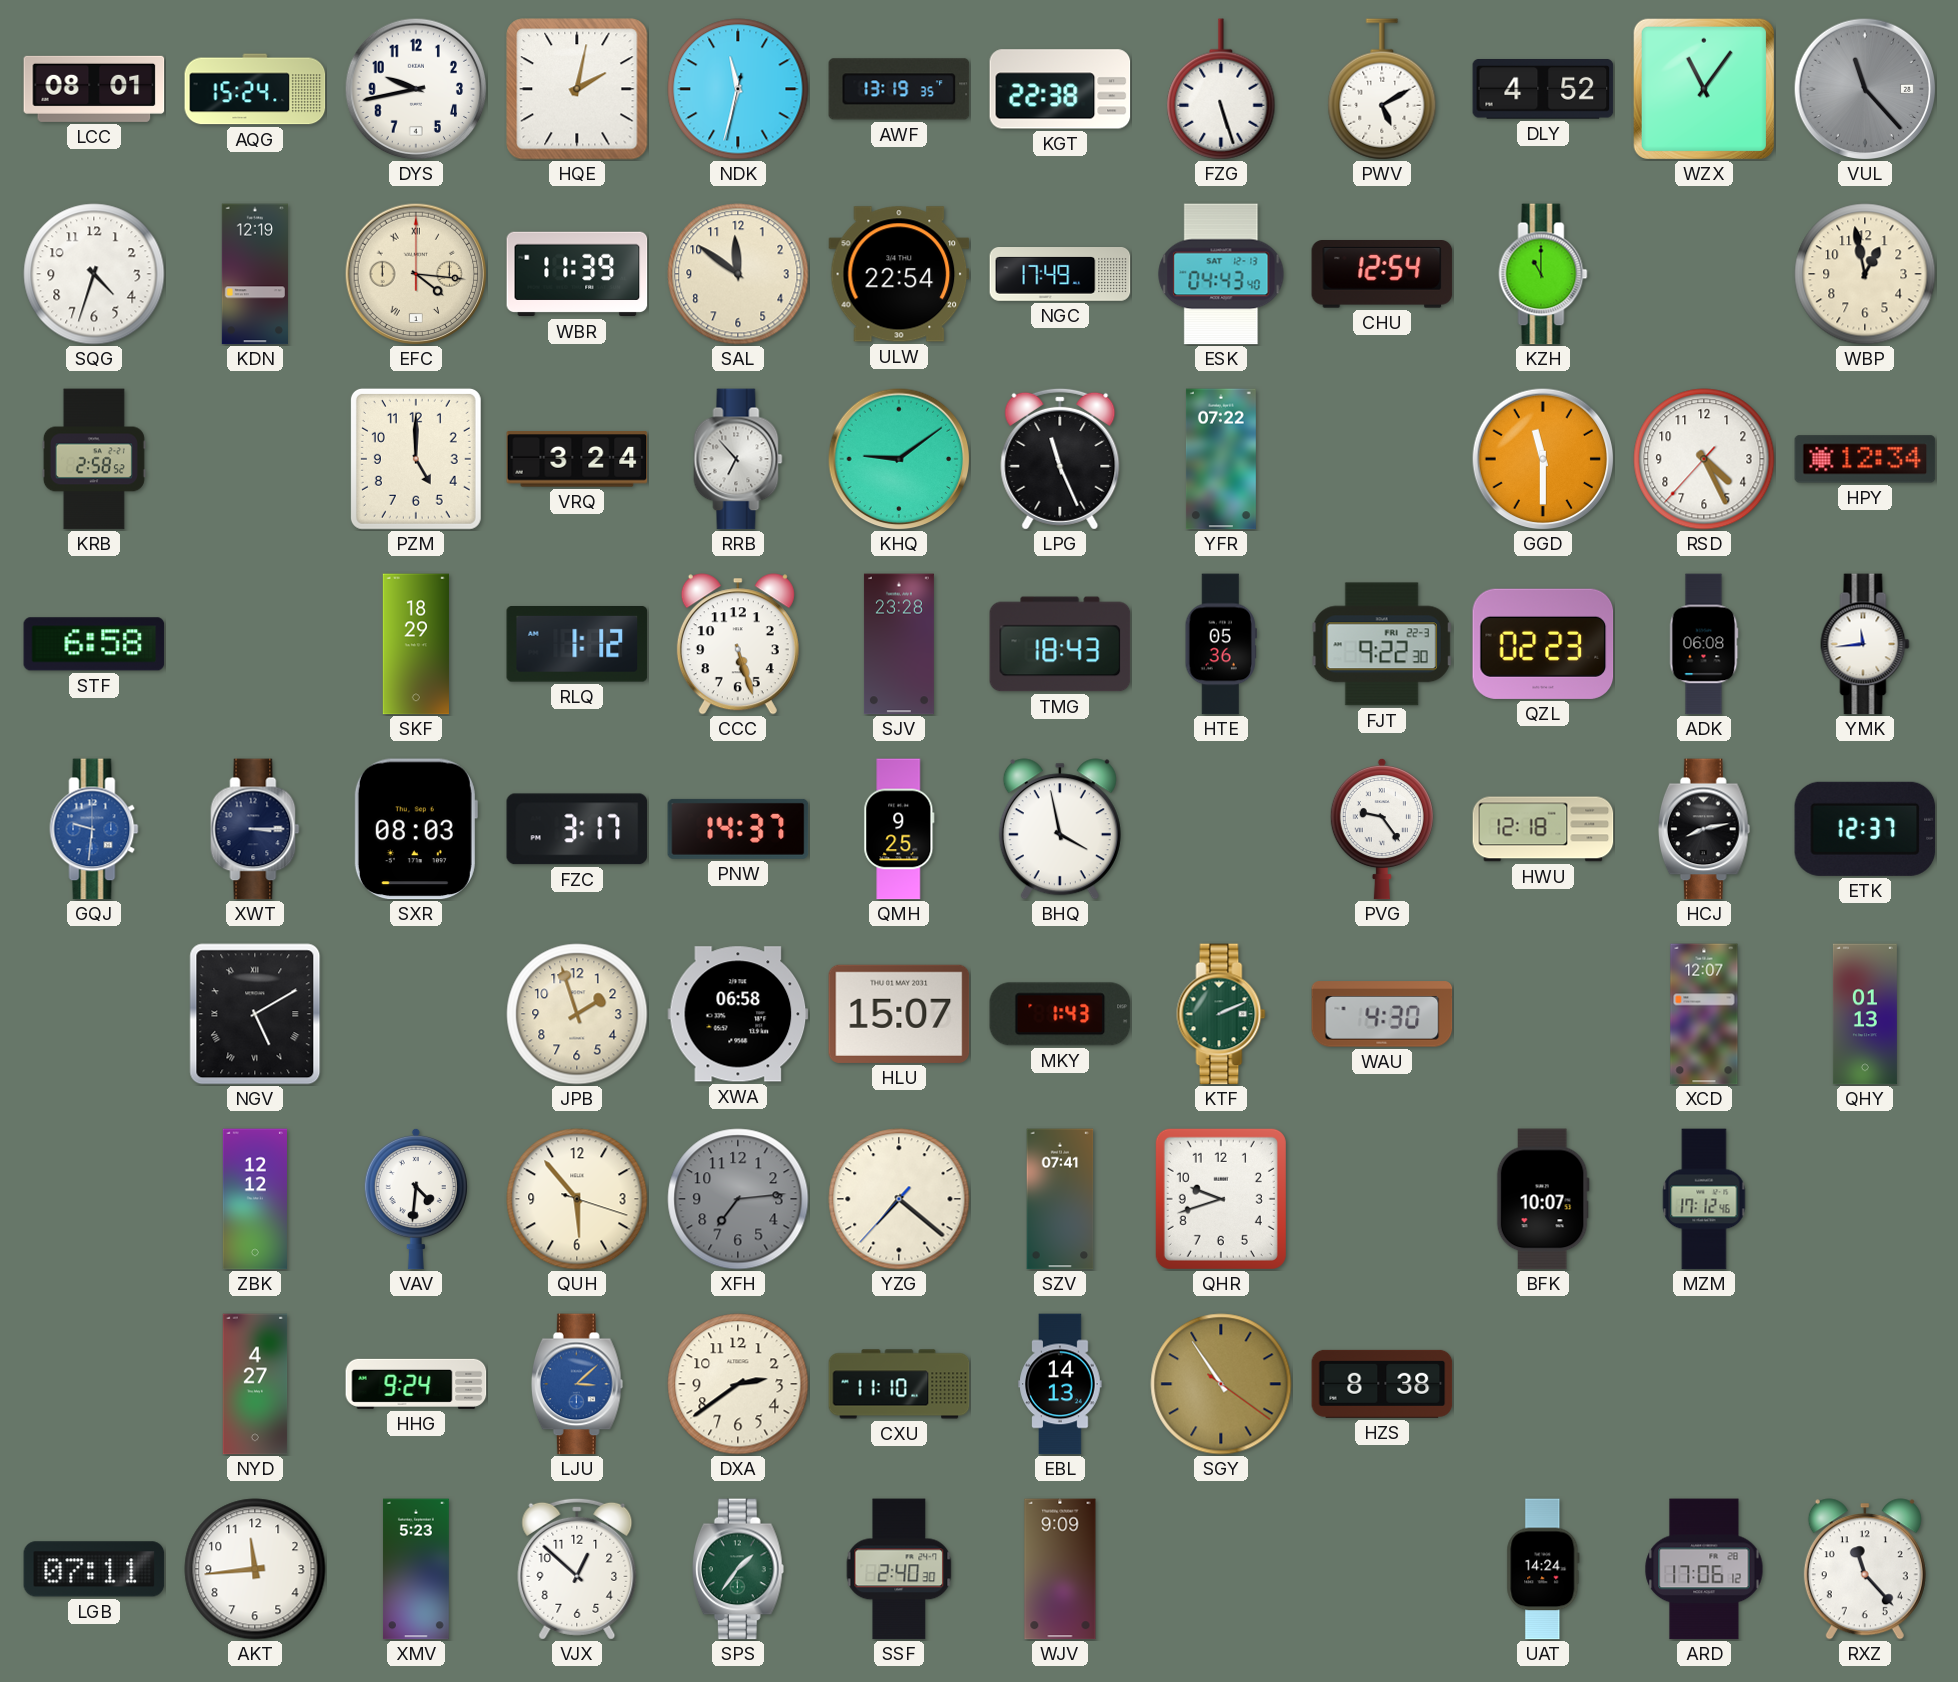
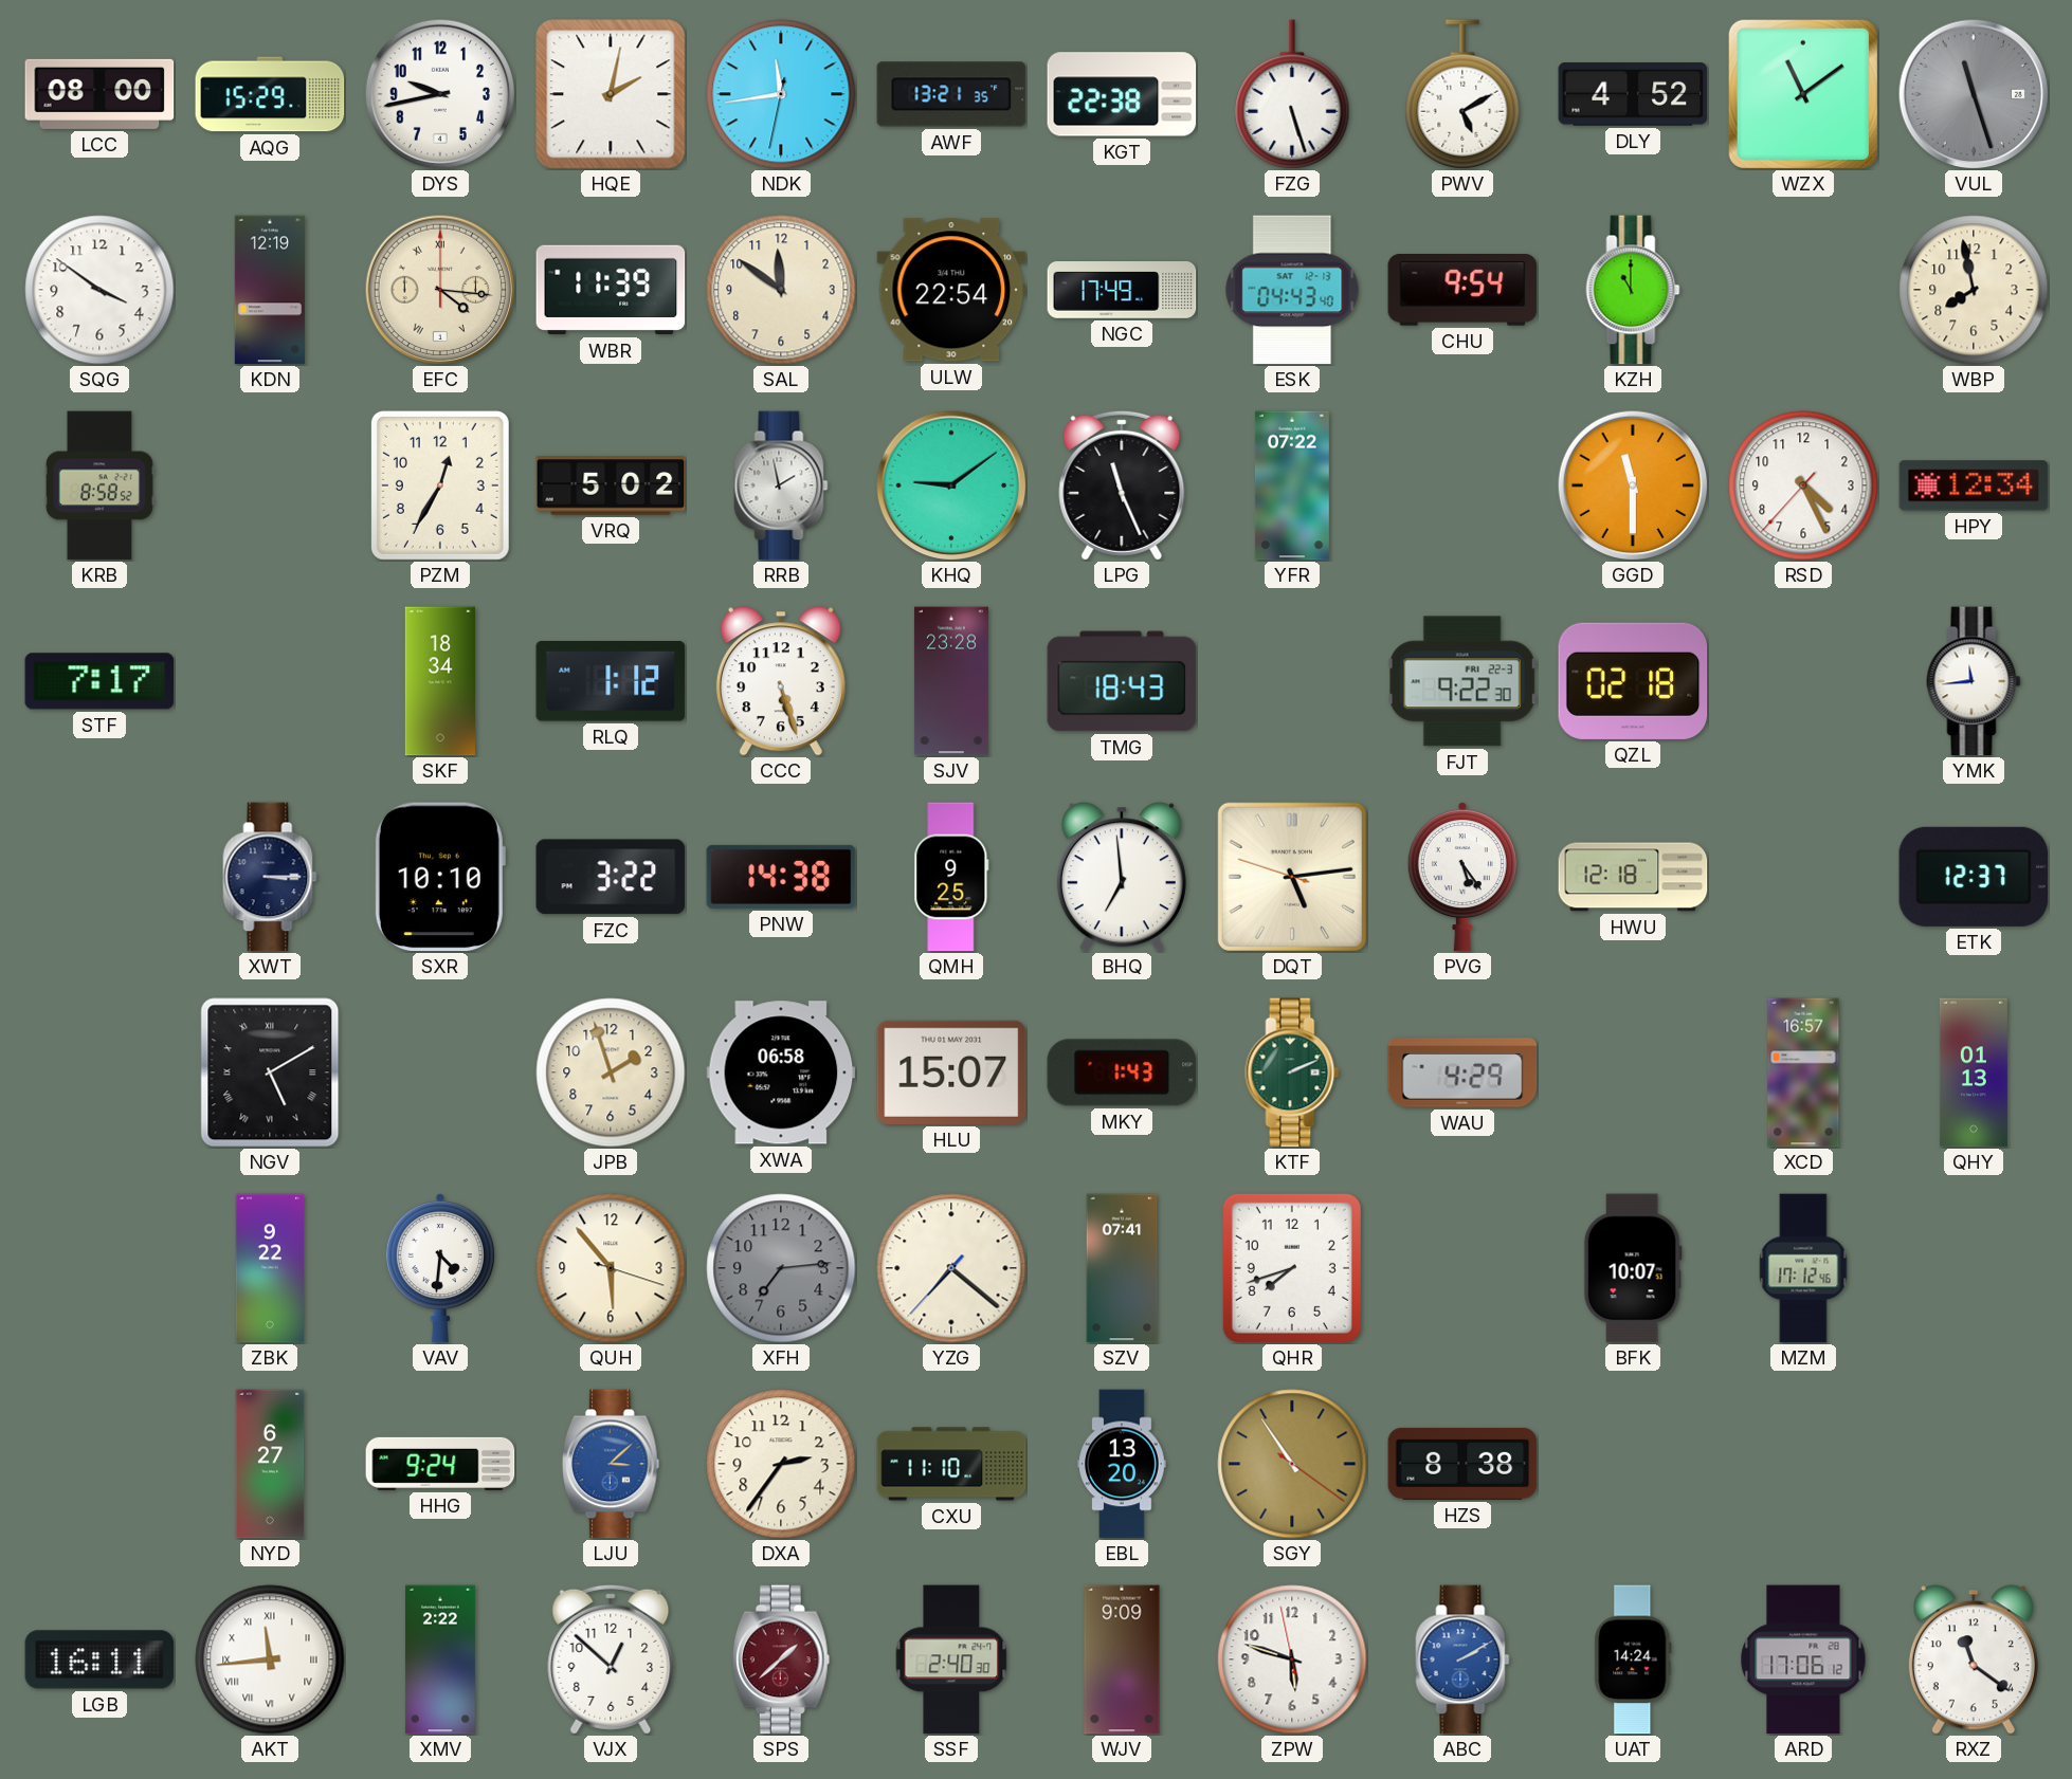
LCC: 08:01 -> 08:00 (99, 94)
AQG: 15:24 -> 15:29 (270, 94)
NDK: 11:32 -> 11:43 (781, 94)
AWF: 13:19 -> 13:21 (951, 94)
WZX: 11:06 -> 11:09 (1803, 94)
VUL: 11:23 -> 11:27 (1974, 94)
SQG: 4:33 -> 3:51 (99, 290)
CHU: 12:54 -> 9:54 (1462, 291)
WBP: 12:58 -> 7:58 (1974, 290)
KRB: 2:58 -> 8:58 (99, 485)
PZM: 5:00 -> 12:35 (440, 485)
VRQ: 3:24 -> 5:02 (611, 485)
RRB: 6:53 -> 1:58 (781, 485)
STF: 6:58 -> 7:17 (99, 681)
SKF: 18:29 -> 18:34 (440, 681)
HTE: 05:36 -> none (1221, 644)
QZL: 02:23 -> 02:18 (1633, 681)
ADK: 06:08 -> none (1704, 644)
GQJ: 9:31 -> none (94, 829)
SXR: 08:03 -> 10:10 (440, 877)
FZC: 3:17 -> 3:22 (611, 877)
PNW: 14:37 -> 14:38 (781, 877)
BHQ: 3:58 -> 6:59 (1122, 877)
DQT: none -> 5:13 (1292, 877)
PVG: 9:24 -> 5:24 (1462, 877)
HCJ: 8:13 -> none (1704, 829)
WAU: 4:30 -> 4:29 (1462, 1072)
XCD: 12:07 -> 16:57 (1803, 1072)
ZBK: 12:12 -> 9:22 (270, 1268)
QHR: 9:42 -> 7:42 (1292, 1268)
NYD: 4:27 -> 6:27 (270, 1464)
DXA: 2:39 -> 2:36 (781, 1464)
EBL: 14:13 -> 13:20 (1122, 1464)
LGB: 07:11 -> 16:11 (99, 1659)
AKT numerals: Arabic -> Roman (270, 1659)
XMV: 5:23 -> 2:22 (440, 1659)
SPS: 1:36 -> 1:38 (781, 1659)
SPS dial: green -> burgundy (781, 1659)
ZPW: none -> 5:47 (1292, 1659)
ABC: none -> 2:10 (1462, 1659)
RXZ: 11:23 -> 11:21 (1974, 1659)
